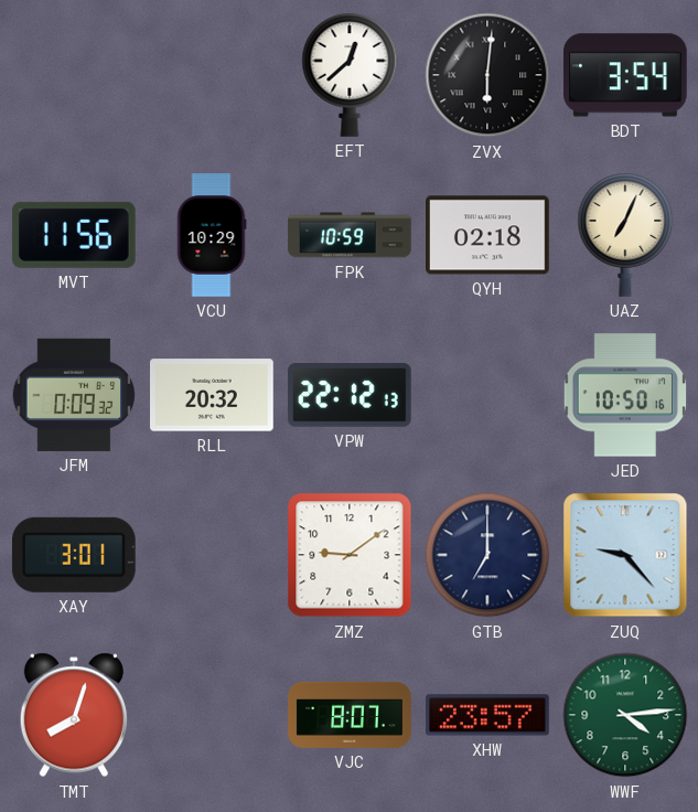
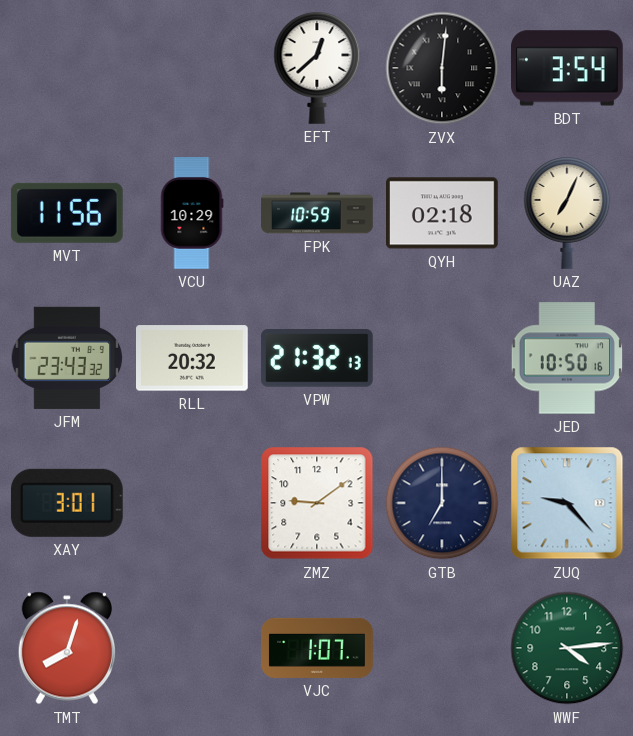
JFM: 0:09 -> 23:43 (67, 358)
VPW: 22:12 -> 21:32 (317, 359)
VJC: 8:07 -> 1:07 (317, 648)
XHW: 23:57 -> none (488, 715)
